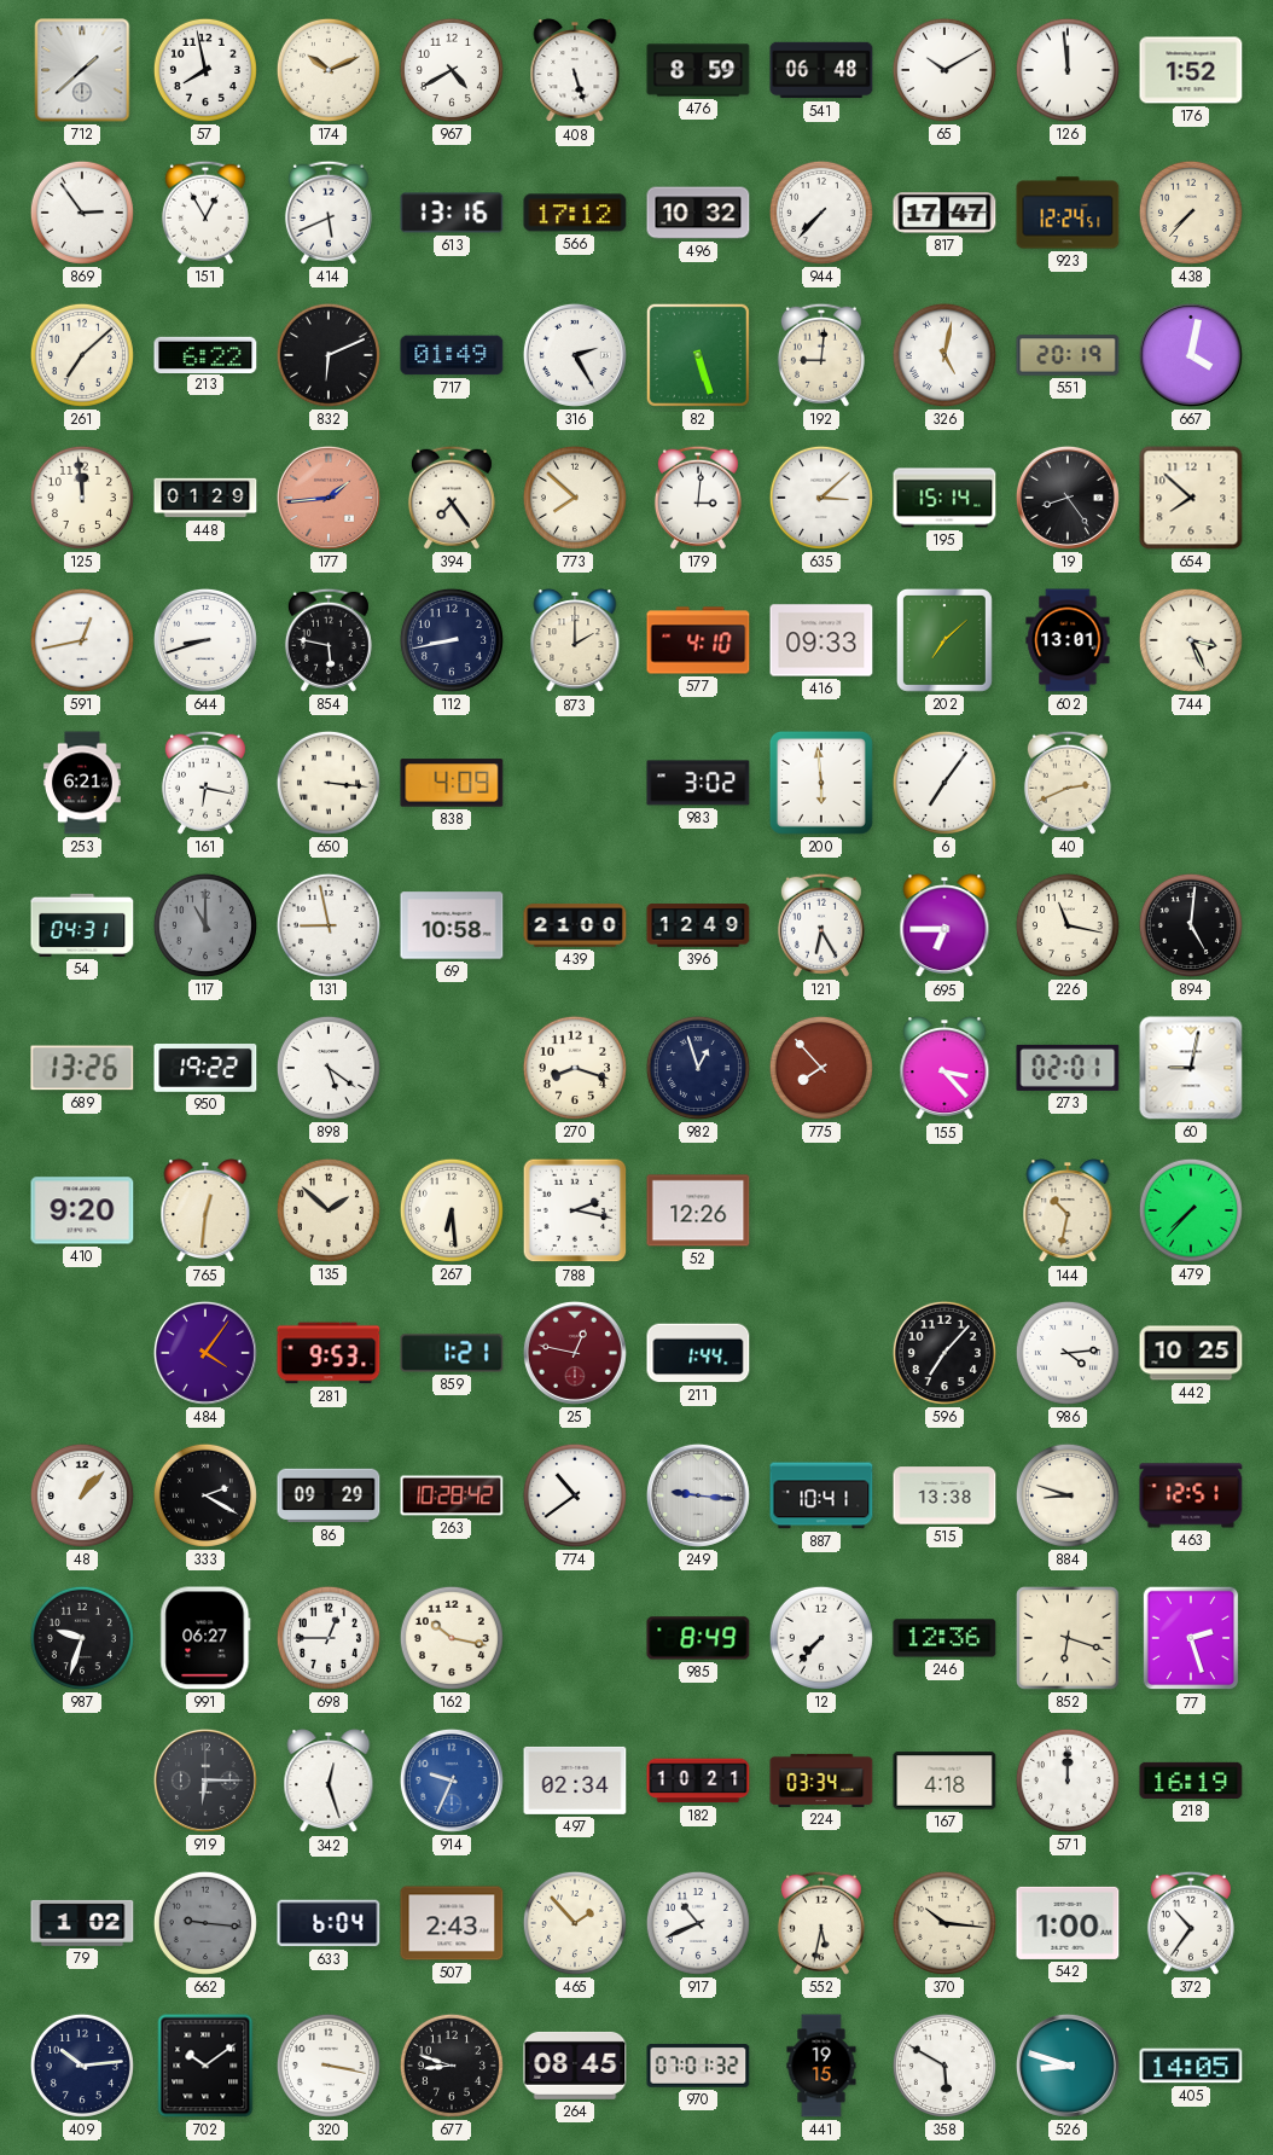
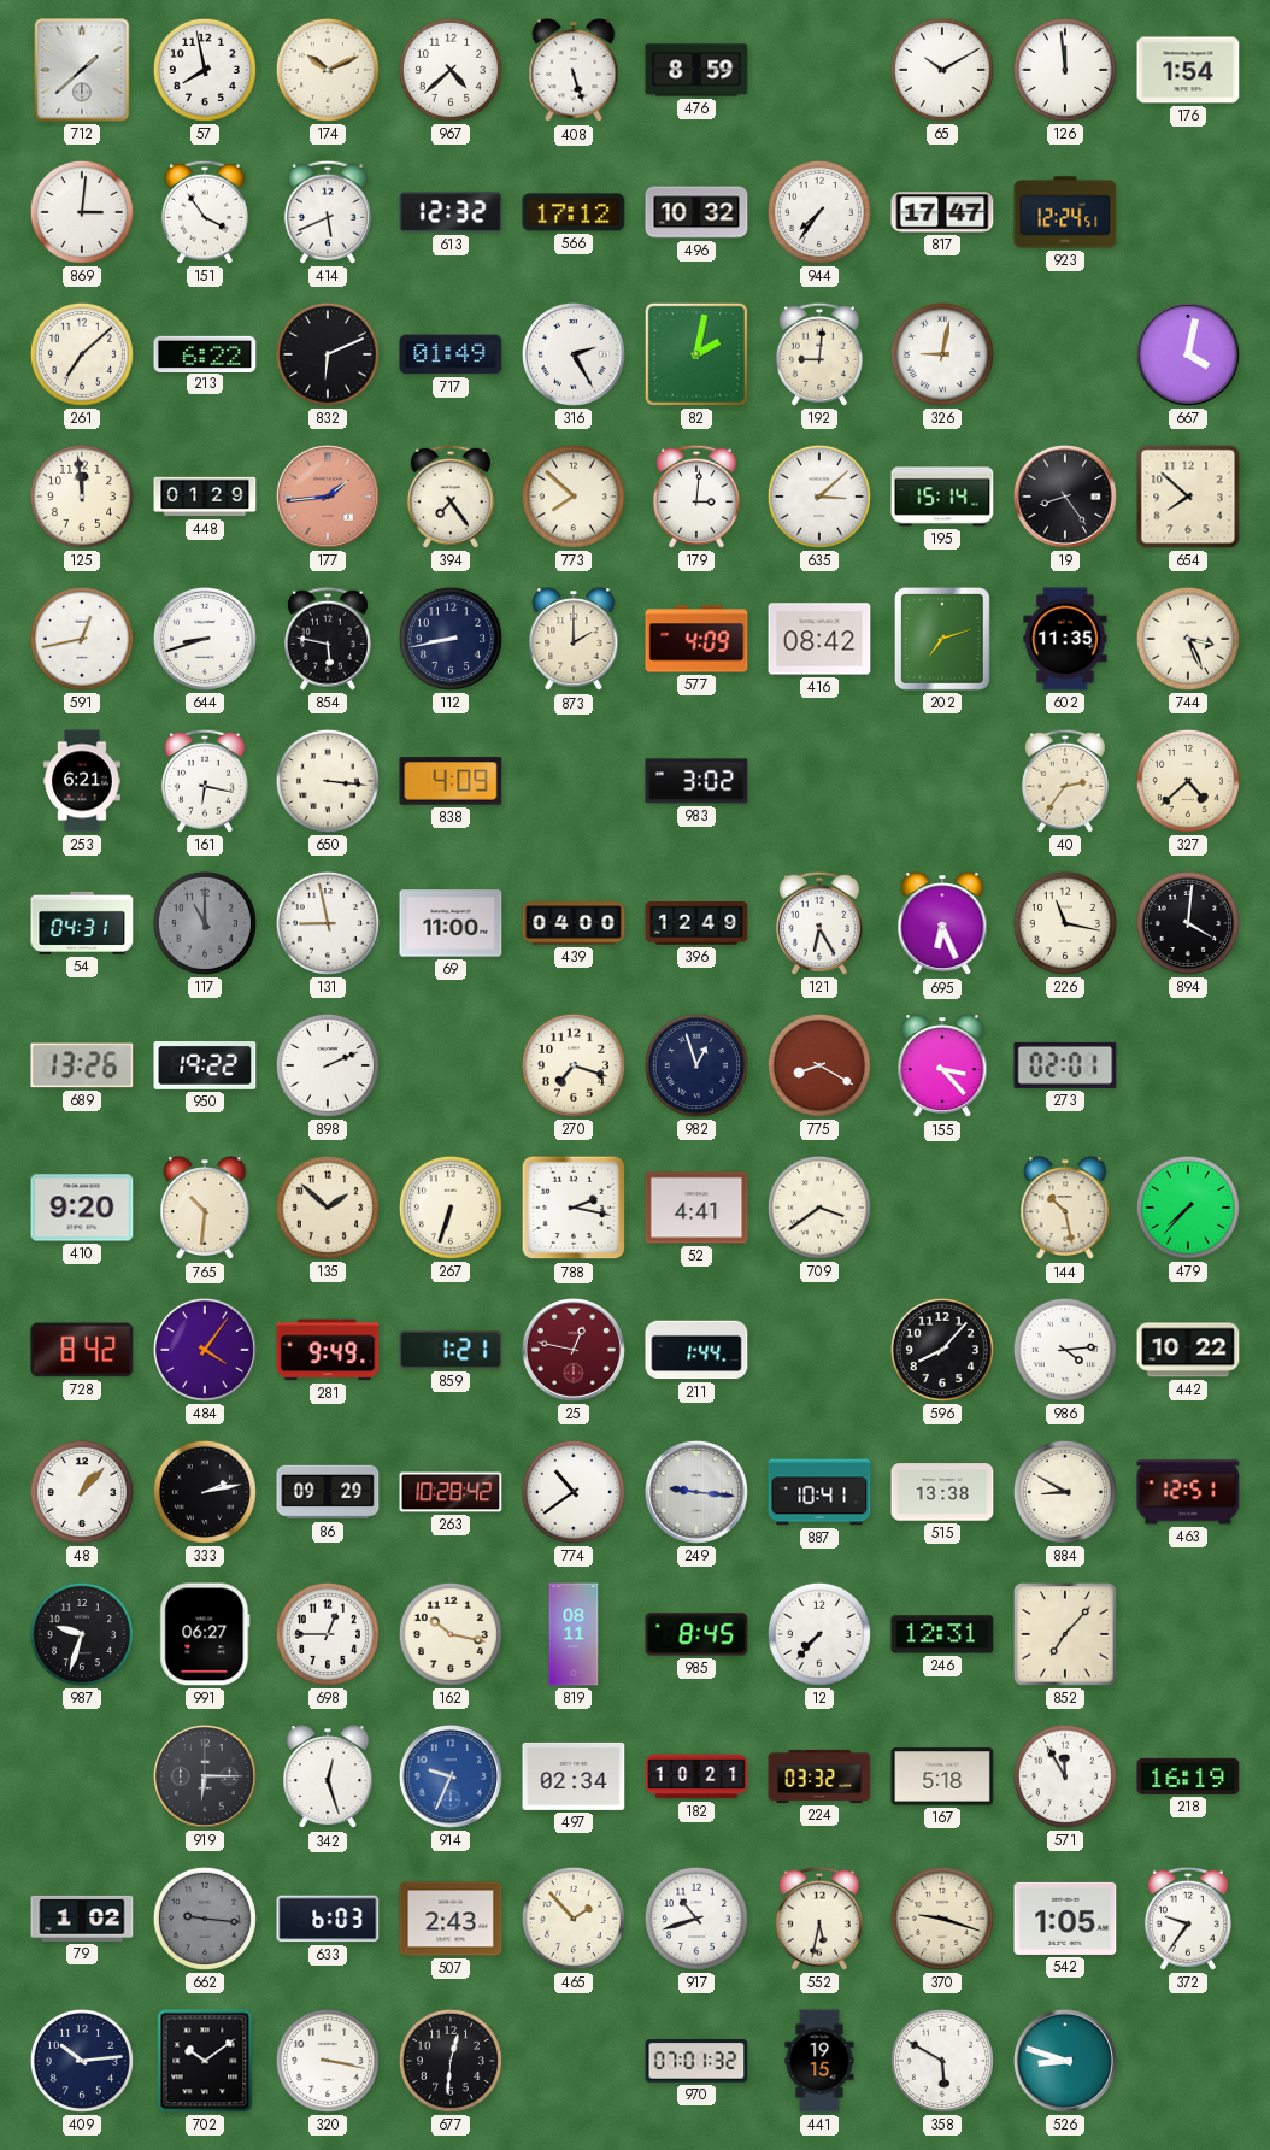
967: 4:40 -> 4:38 (451, 70)
541: 06:48 -> none (821, 70)
176: 1:52 -> 1:54 (1188, 70)
869: 2:54 -> 3:01 (82, 212)
151: 12:55 -> 3:54 (205, 212)
613: 13:16 -> 12:32 (451, 212)
944: 7:37 -> 7:36 (819, 212)
438: 7:37 -> none (1191, 213)
82: 5:27 -> 2:02 (696, 354)
326: 5:02 -> 9:02 (942, 354)
551: 20:19 -> none (1068, 355)
577: 4:10 -> 4:09 (696, 639)
416: 09:33 -> 08:42 (819, 639)
202: 7:08 -> 7:12 (942, 639)
602: 13:01 -> 11:35 (1065, 639)
200: 5:59 -> none (821, 783)
6: 7:06 -> none (944, 783)
40: 2:41 -> 2:36 (1065, 781)
327: none -> 4:38 (1188, 781)
69: 10:58 -> 11:00 (451, 923)
439: 21:00 -> 04:00 (574, 923)
695: 6:45 -> 6:26 (942, 924)
894: 5:01 -> 4:01 (1188, 923)
898: 5:21 -> 2:11 (328, 1065)
270: 8:18 -> 7:18 (574, 1065)
775: 7:53 -> 8:20 (819, 1065)
60: 9:02 -> none (1191, 1068)
765: 12:31 -> 10:31 (205, 1209)
267: 6:29 -> 6:33 (451, 1208)
52: 12:26 -> 4:41 (696, 1208)
709: none -> 3:39 (819, 1208)
144: 10:32 -> 10:28 (1065, 1209)
728: none -> 8:42 (82, 1350)
281: 9:53 -> 9:49 (328, 1350)
596: 7:07 -> 8:07 (942, 1350)
442: 10:25 -> 10:22 (1188, 1350)
333: 2:20 -> 2:13 (205, 1492)
884: 8:48 -> 8:50 (1065, 1492)
819: none -> 08:11 (574, 1634)
985: 8:49 -> 8:45 (696, 1634)
246: 12:36 -> 12:31 (942, 1634)
852: 6:18 -> 7:07 (1065, 1634)
77: 2:27 -> none (1191, 1638)
224: 03:34 -> 03:32 (819, 1776)
167: 4:18 -> 5:18 (942, 1776)
571: 12:00 -> 11:55 (1065, 1776)
633: 6:04 -> 6:03 (328, 1919)
917: 10:41 -> 10:42 (696, 1919)
370: 10:16 -> 9:18 (942, 1919)
542: 1:00 -> 1:05 (1065, 1919)
372: 10:36 -> 9:36 (1188, 1919)
677: 8:48 -> 12:31 (451, 2061)
264: 08:45 -> none (575, 2066)
405: 14:05 -> none (1191, 2066)
